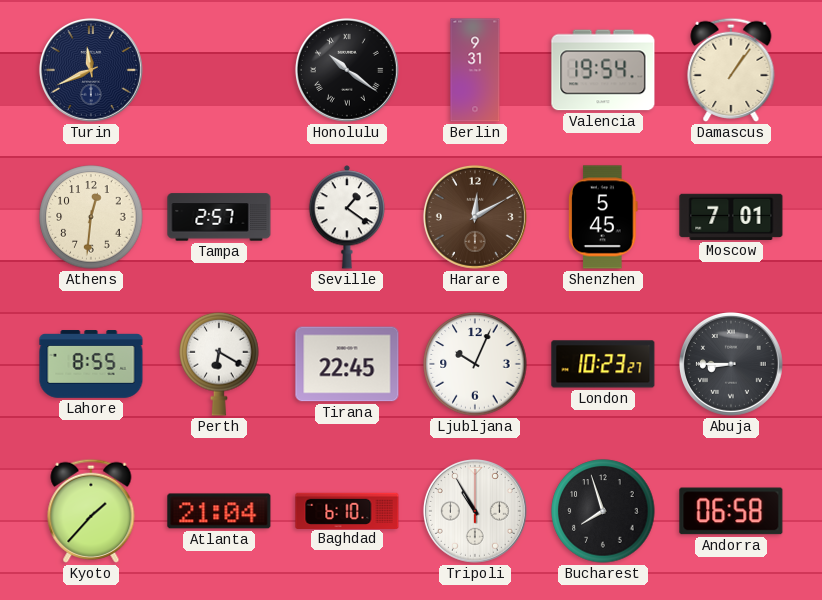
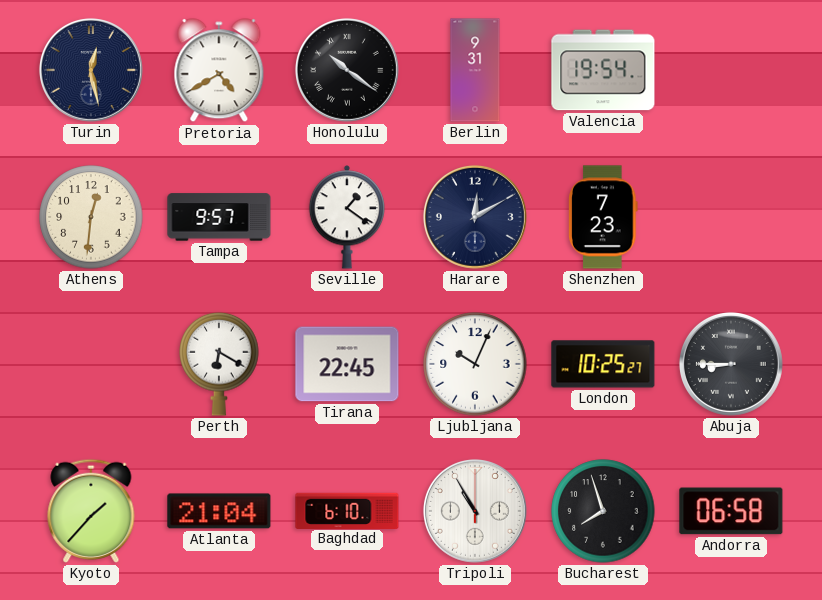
Turin: 11:41 -> 12:28 (91, 70)
Pretoria: none -> 4:40 (219, 71)
Damascus: 1:06 -> none (731, 70)
Tampa: 2:57 -> 9:57 (219, 217)
Harare dial: brown -> navy (475, 217)
Shenzhen: 5:45 -> 7:23 (603, 217)
Moscow: 7:01 -> none (731, 217)
Lahore: 8:55 -> none (91, 364)
London: 10:23 -> 10:25 (603, 364)
